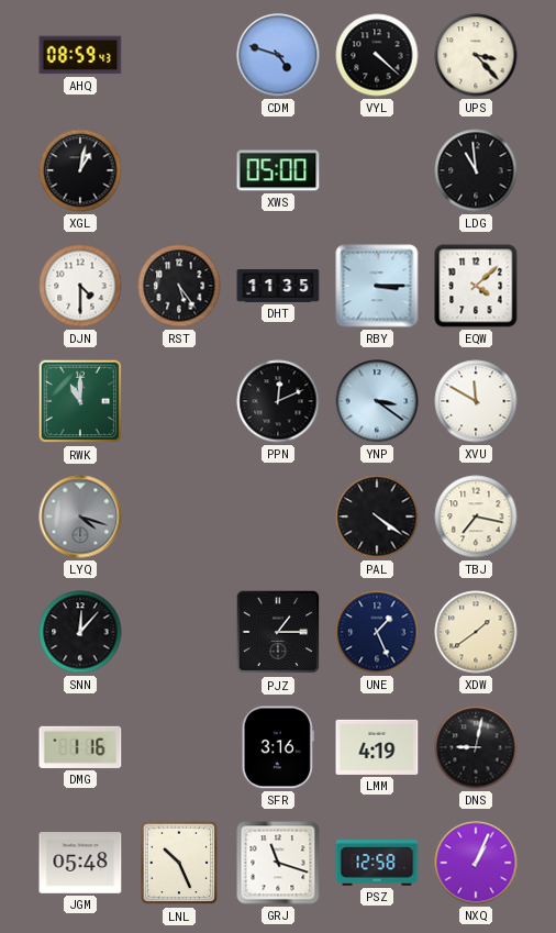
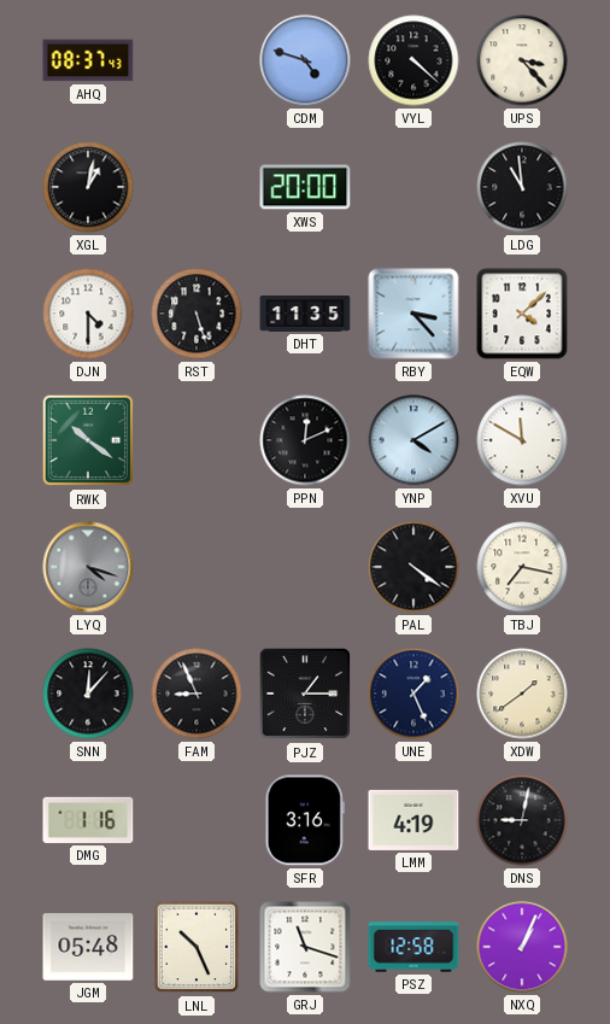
AHQ: 08:59 -> 08:37 (88, 60)
XWS: 05:00 -> 20:00 (305, 187)
RST: 5:24 -> 5:27 (197, 314)
RBY: 3:15 -> 3:23 (413, 314)
RWK: 11:00 -> 10:21 (88, 440)
YNP: 3:21 -> 4:10 (413, 440)
FAM: none -> 8:56 (197, 694)
